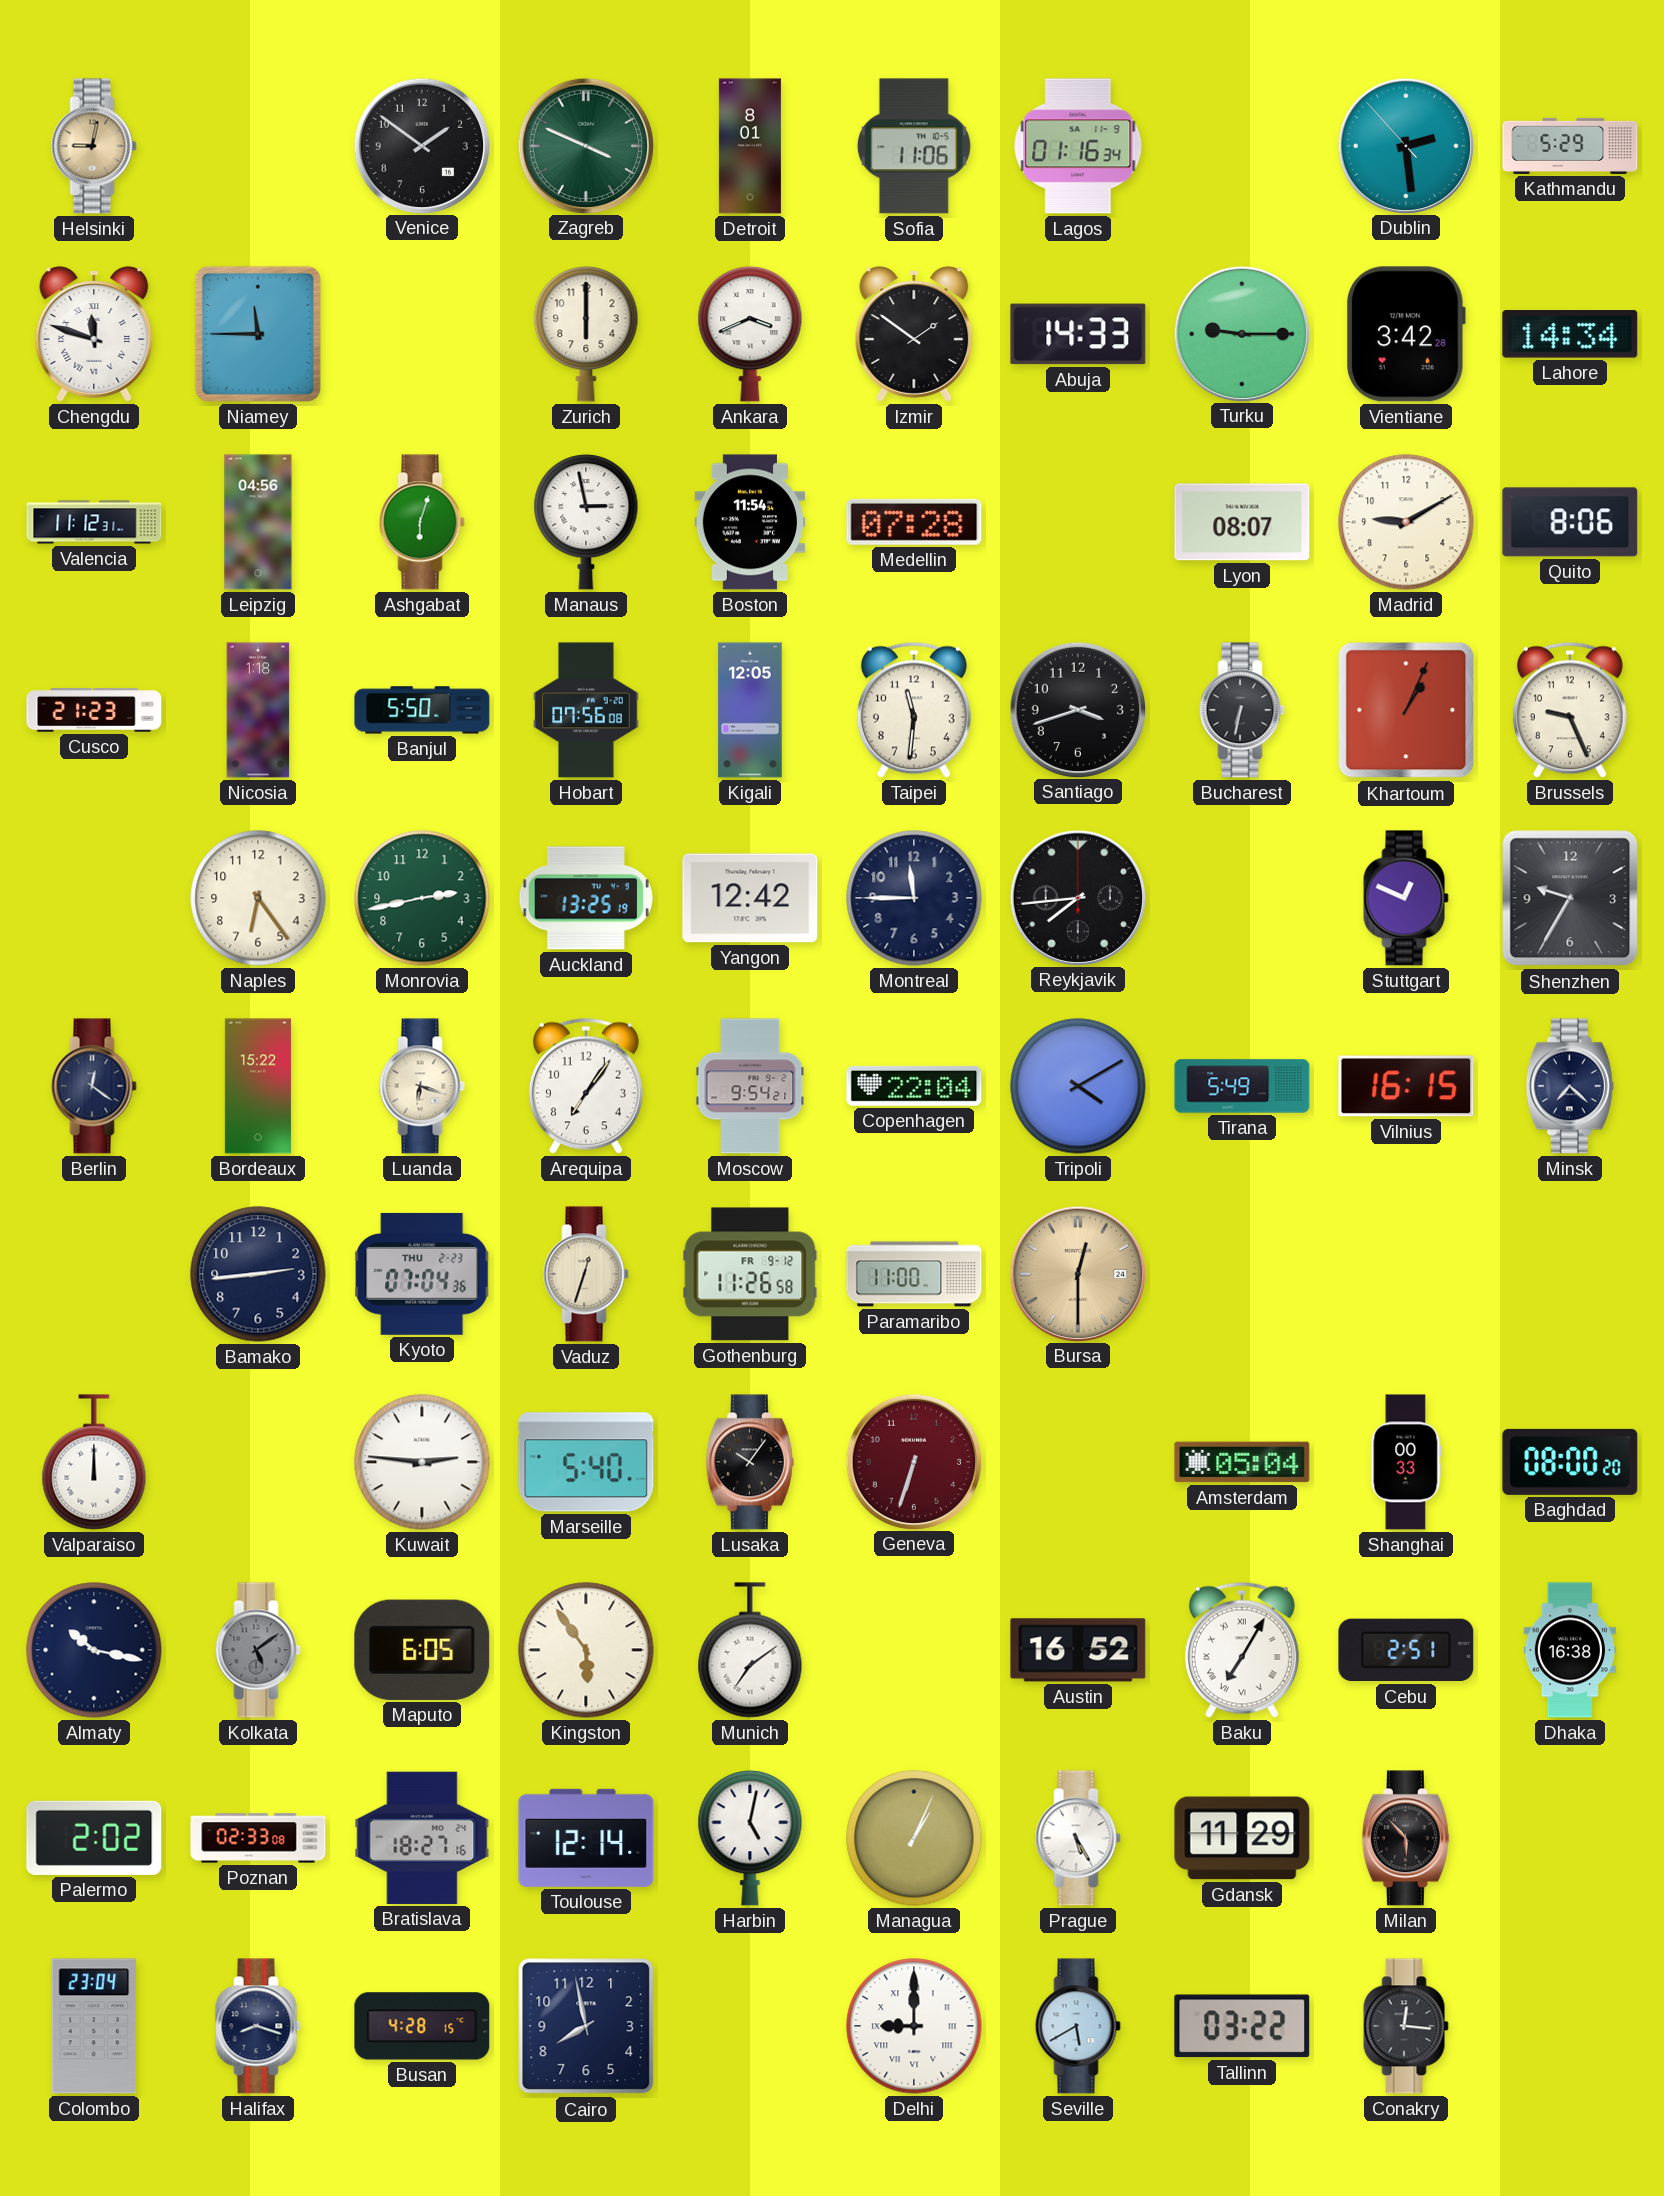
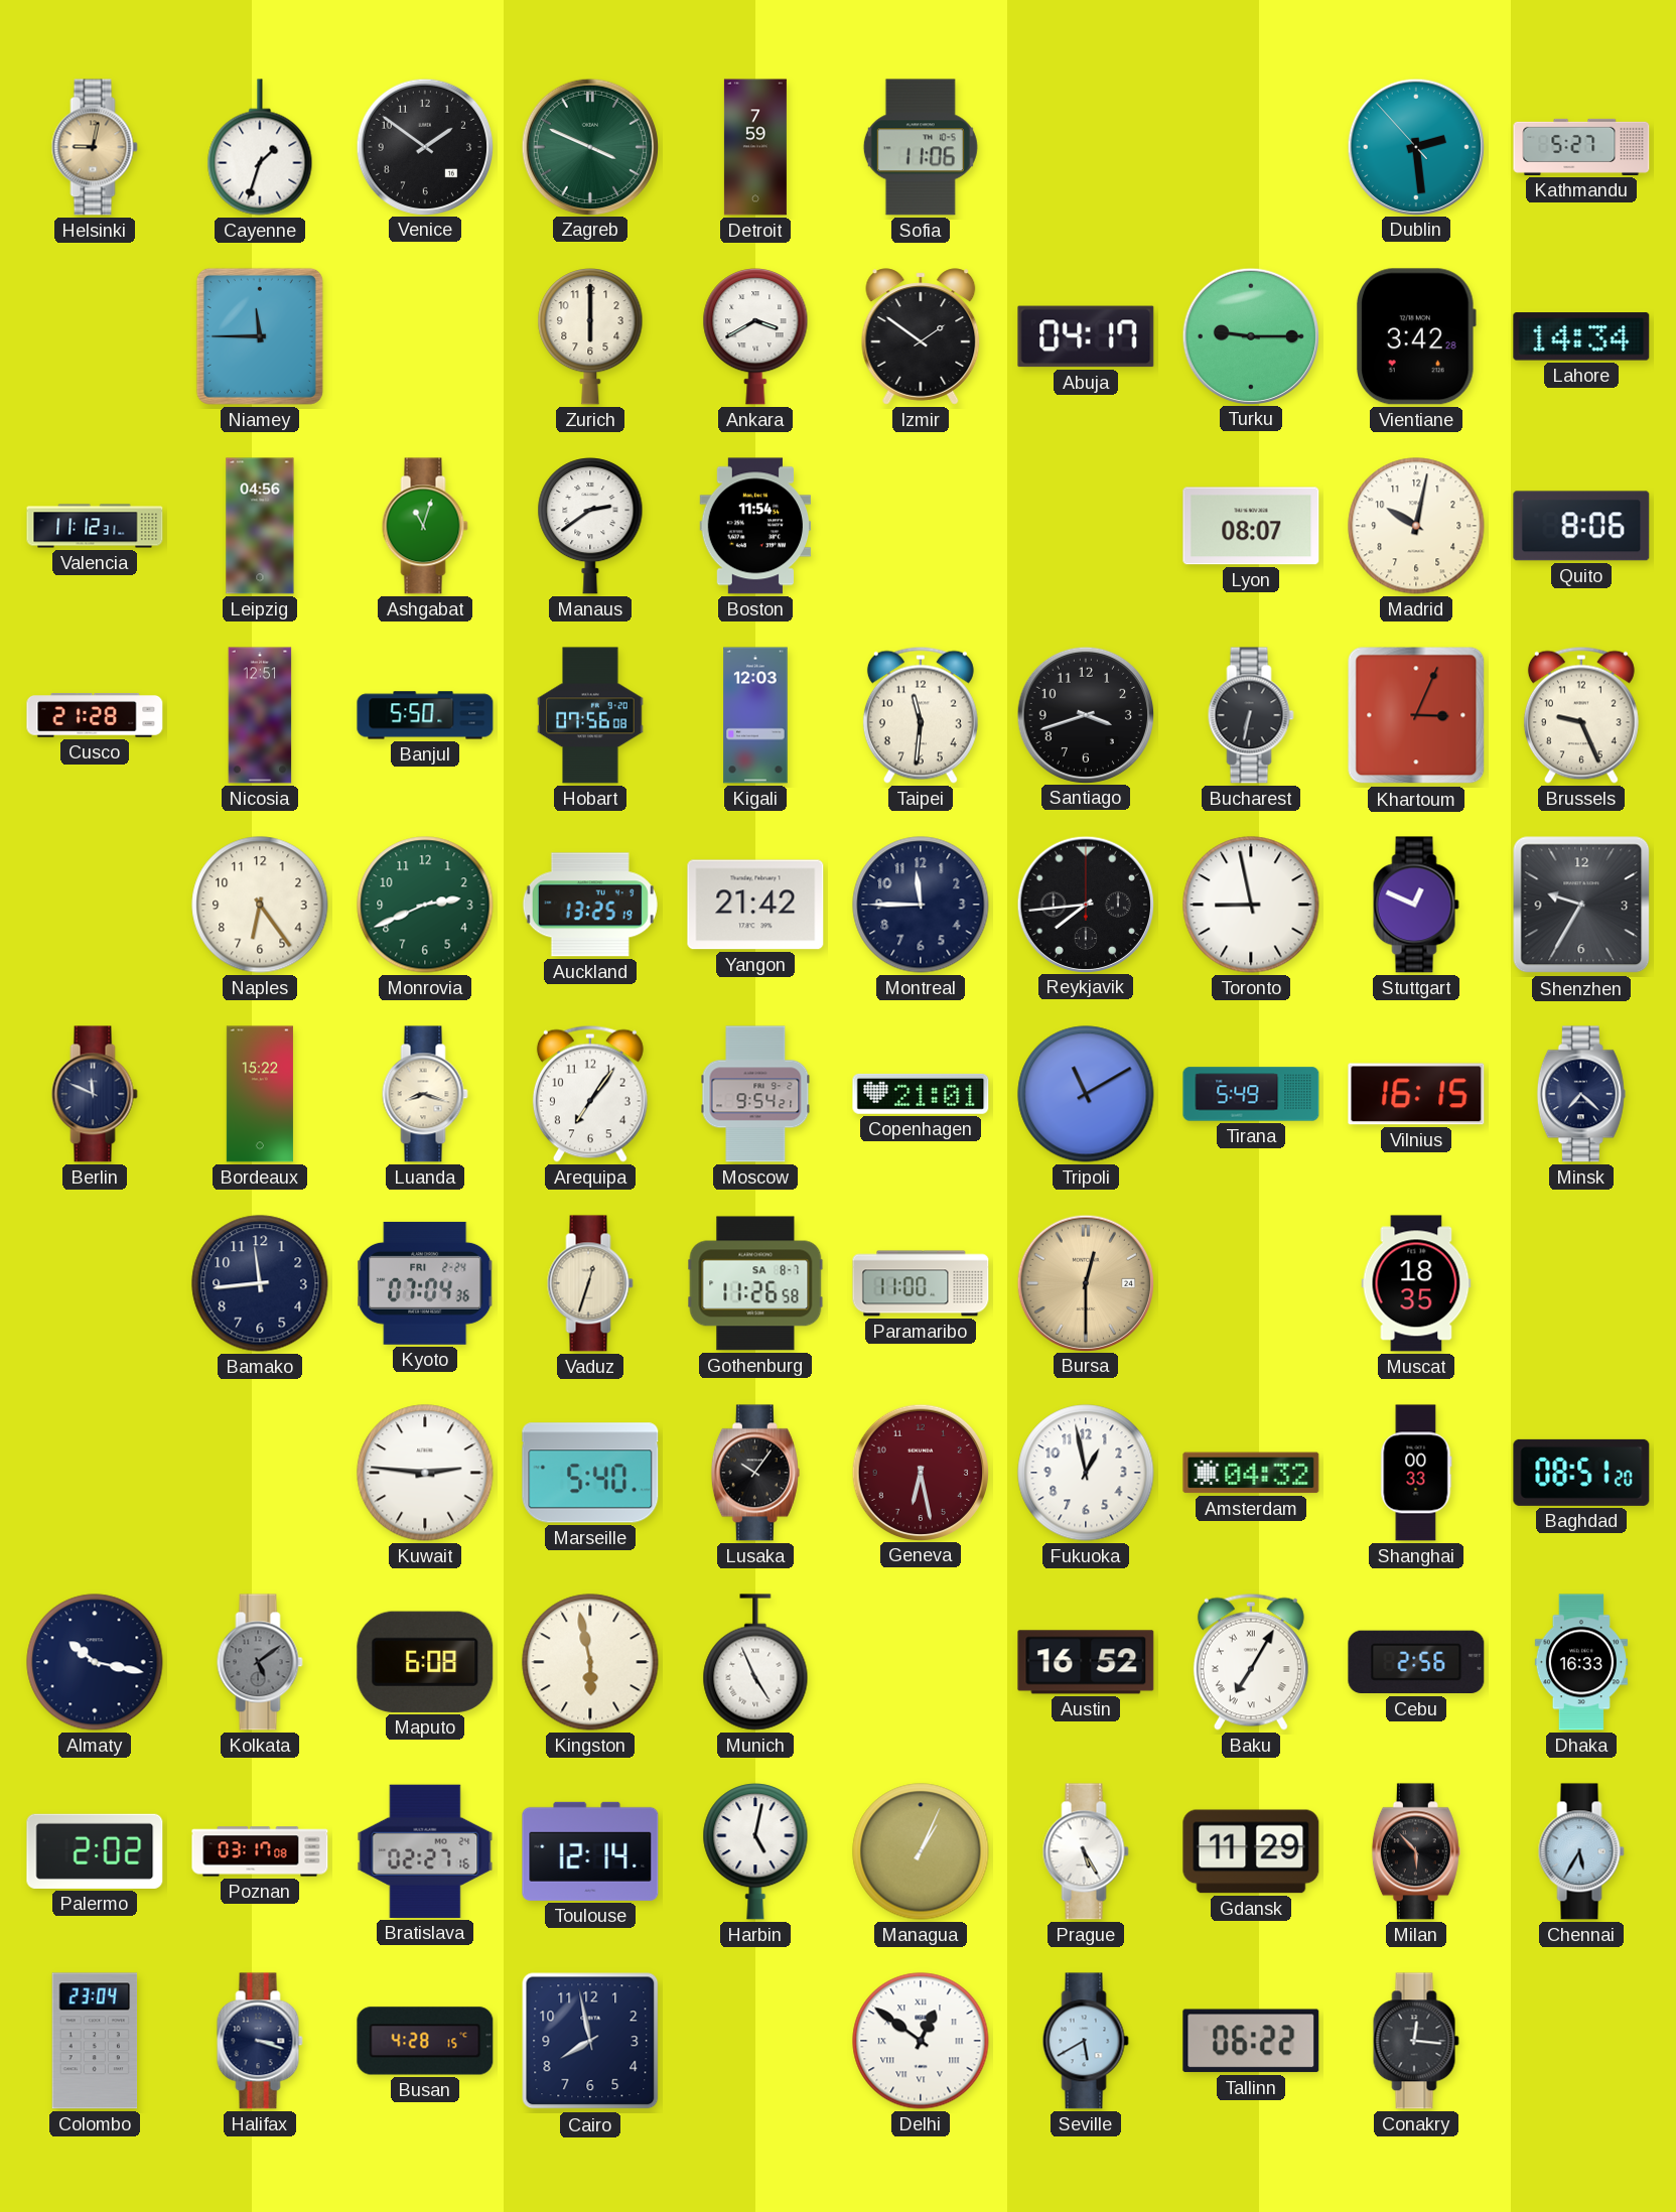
Cayenne: none -> 1:33 (260, 147)
Detroit: 8:01 -> 7:59 (755, 147)
Lagos: 01:16 -> none (1078, 146)
Kathmandu: 5:29 -> 5:27 (1581, 147)
Chengdu: 11:48 -> none (94, 334)
Ankara: 3:41 -> 3:40 (755, 336)
Abuja: 14:33 -> 04:17 (1086, 336)
Ashgabat: 6:03 -> 11:03 (425, 526)
Manaus: 2:58 -> 2:39 (590, 526)
Medellin: 07:28 -> none (914, 522)
Madrid: 9:10 -> 10:02 (1416, 526)
Cusco: 21:23 -> 21:28 (95, 715)
Nicosia: 1:18 -> 12:51 (260, 715)
Kigali: 12:05 -> 12:03 (755, 715)
Khartoum: 1:04 -> 3:04 (1416, 715)
Monrovia: 2:43 -> 2:41 (425, 905)
Yangon: 12:42 -> 21:42 (755, 905)
Toronto: none -> 8:58 (1251, 905)
Berlin: 12:21 -> 11:49 (95, 1094)
Luanda: 6:18 -> 8:18 (425, 1094)
Copenhagen: 22:04 -> 21:01 (921, 1094)
Tripoli: 4:10 -> 11:10 (1086, 1094)
Bamako: 2:44 -> 11:44 (260, 1283)
Kyoto date: THU 2-23 -> FRI 2-24 (426, 1283)
Gothenburg date: FR 9-12 -> SA 8-7 (755, 1283)
Muscat: none -> 18:35 (1416, 1283)
Valparaiso: 12:00 -> none (94, 1462)
Geneva: 6:33 -> 6:28 (920, 1472)
Fukuoka: none -> 12:58 (1086, 1473)
Amsterdam: 05:04 -> 04:32 (1251, 1473)
Baghdad: 08:00 -> 08:51 (1581, 1473)
Maputo: 6:05 -> 6:08 (425, 1662)
Kingston: 5:54 -> 5:58 (590, 1662)
Munich: 7:09 -> 4:56 (755, 1662)
Cebu: 2:51 -> 2:56 (1416, 1662)
Dhaka: 16:38 -> 16:33 (1581, 1662)
Poznan: 02:33 -> 03:17 (260, 1851)
Bratislava: 18:27 -> 02:27 (425, 1851)
Chennai: none -> 5:35 (1581, 1851)
Halifax: 8:18 -> 3:18 (260, 2041)
Delhi: 9:00 -> 12:51 (921, 2041)
Tallinn: 03:22 -> 06:22 (1251, 2041)
